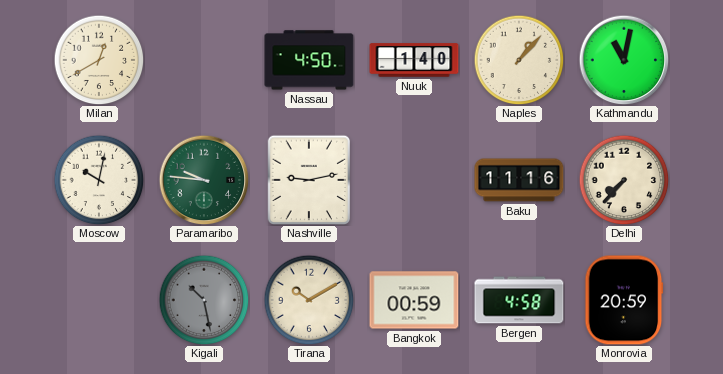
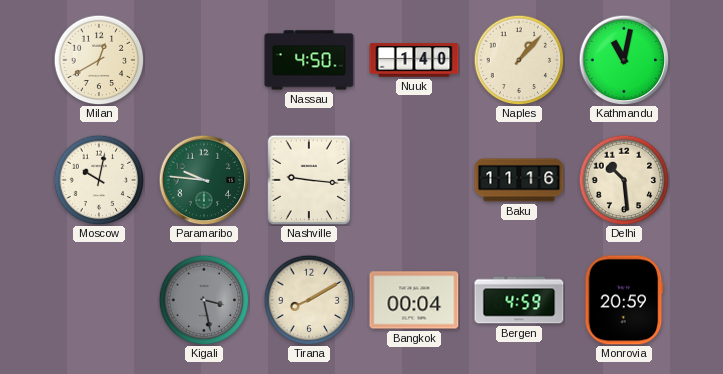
Nashville: 9:13 -> 9:16 (309, 180)
Delhi: 7:37 -> 10:29 (624, 180)
Kigali: 10:28 -> 3:28 (204, 300)
Tirana: 10:10 -> 8:10 (309, 300)
Bangkok: 00:59 -> 00:04 (414, 300)
Bergen: 4:58 -> 4:59 (519, 300)
